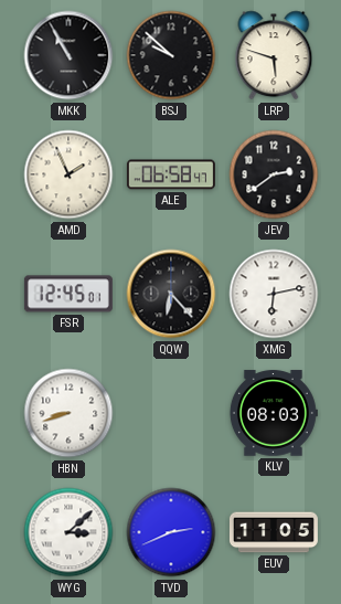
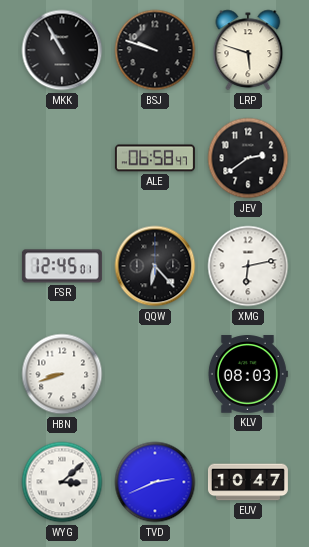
BSJ: 9:52 -> 9:48 (155, 50)
AMD: 1:56 -> none (68, 174)
EUV: 11:05 -> 10:47 (248, 482)
